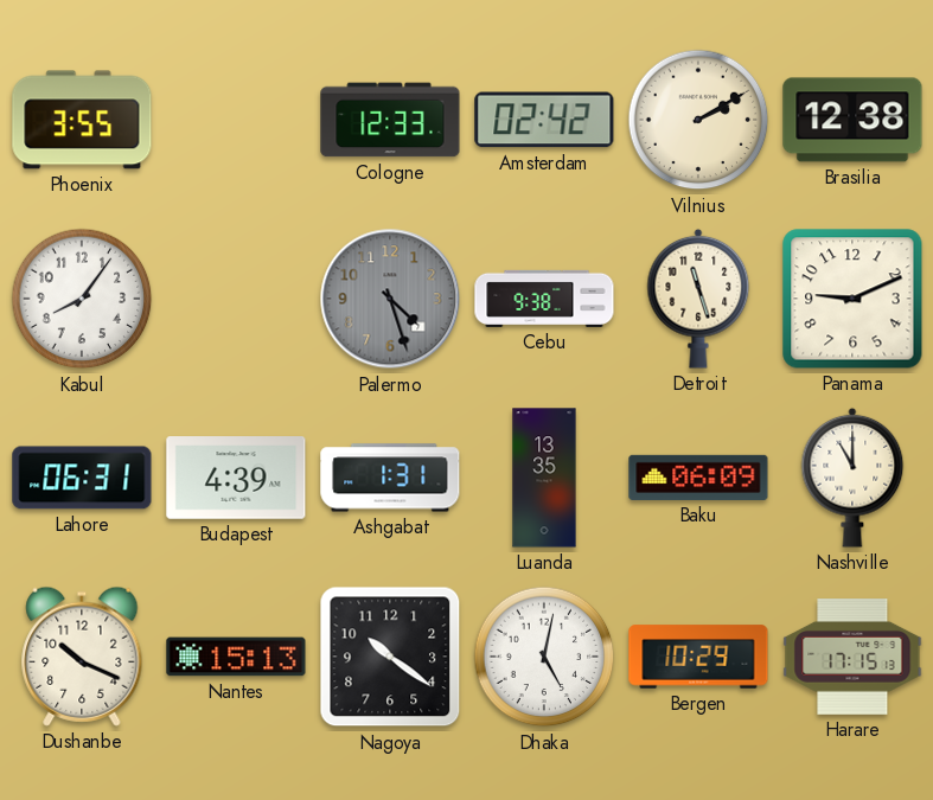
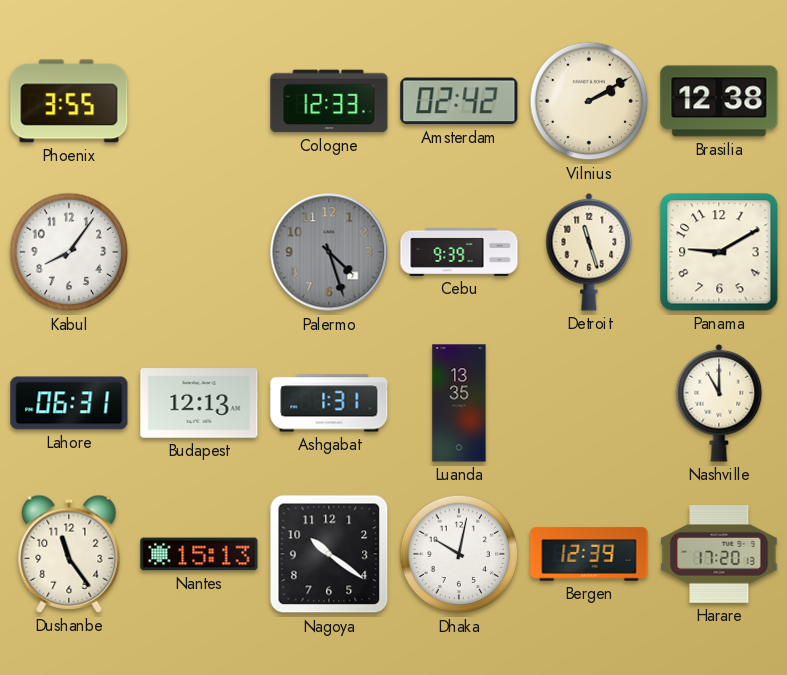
Cebu: 9:38 -> 9:39 (459, 252)
Panama: 9:11 -> 9:10 (719, 252)
Budapest: 4:39 -> 12:13 (199, 403)
Baku: 06:09 -> none (698, 478)
Dushanbe: 10:19 -> 11:24 (69, 554)
Dhaka: 5:02 -> 10:02 (459, 554)
Bergen: 10:29 -> 12:39 (589, 554)
Harare: 17:15 -> 17:20 (719, 555)
